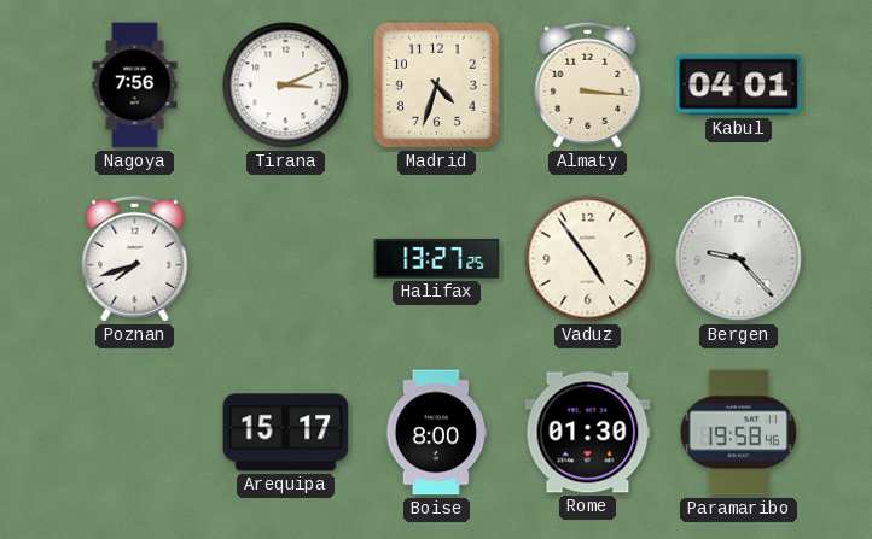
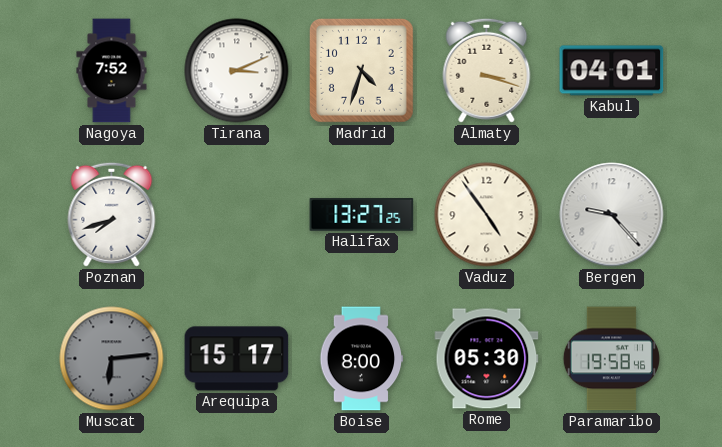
Nagoya: 7:56 -> 7:52 (112, 71)
Almaty: 3:16 -> 3:18 (487, 70)
Muscat: none -> 6:14 (112, 359)
Rome: 01:30 -> 05:30 (487, 359)
